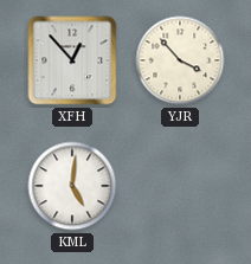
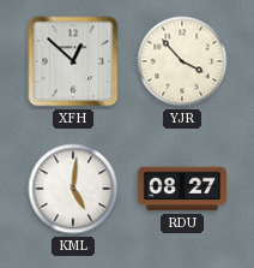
XFH: 12:53 -> 12:52 (73, 61)
RDU: none -> 08:27 (182, 189)
